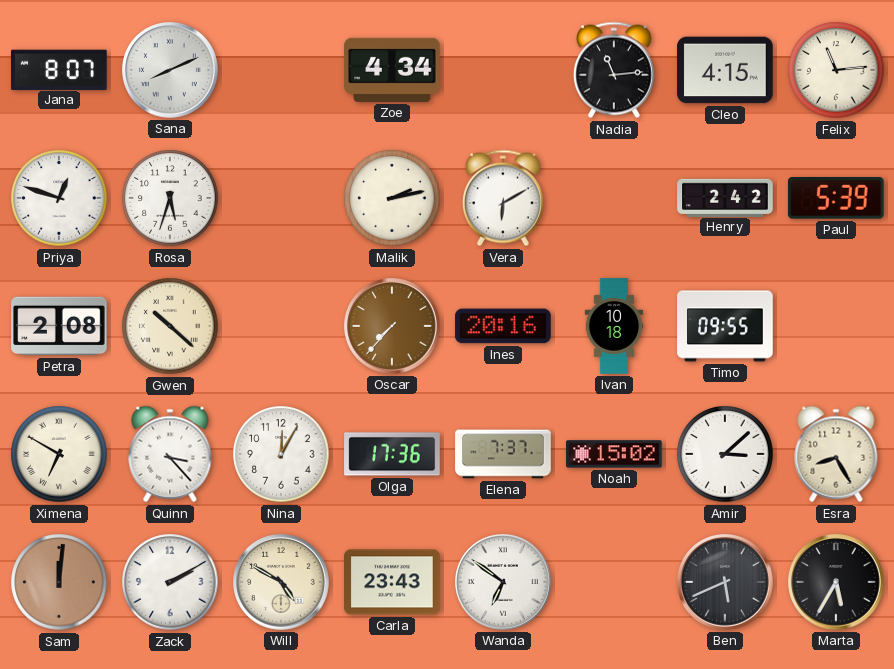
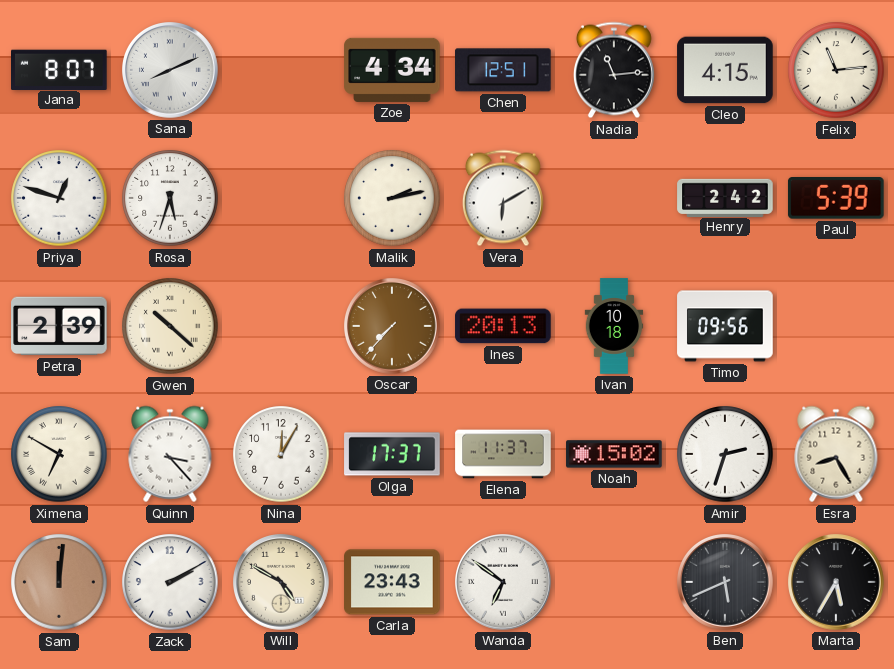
Chen: none -> 12:51 (504, 70)
Petra: 2:08 -> 2:39 (59, 326)
Ines: 20:16 -> 20:13 (503, 326)
Timo: 09:55 -> 09:56 (725, 326)
Olga: 17:36 -> 17:37 (392, 454)
Elena: 7:37 -> 11:37 (503, 454)
Amir: 3:08 -> 2:33 (725, 454)
